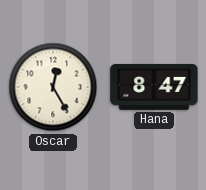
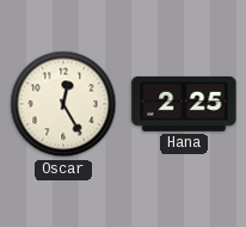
Hana: 8:47 -> 2:25 (184, 104)
